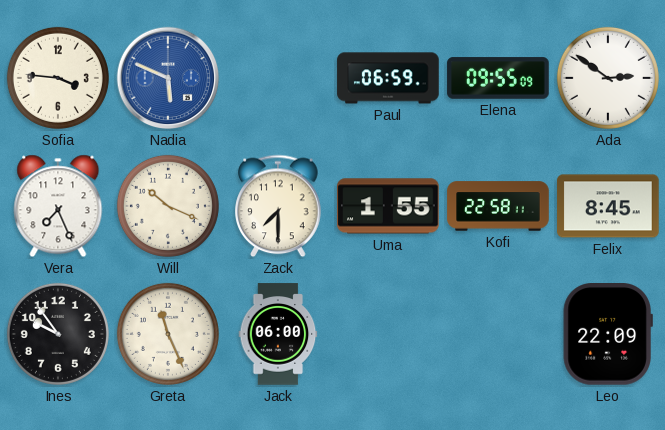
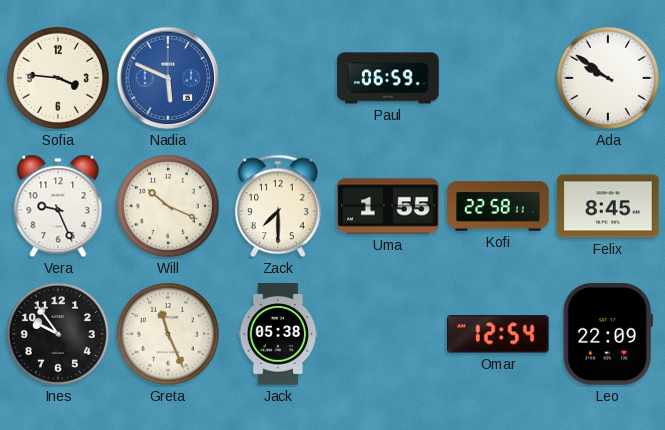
Elena: 09:55 -> none (498, 78)
Ada: 2:51 -> 9:51 (608, 78)
Vera: 7:26 -> 9:26 (58, 206)
Jack: 06:00 -> 05:38 (278, 334)
Omar: none -> 12:54 (499, 334)
